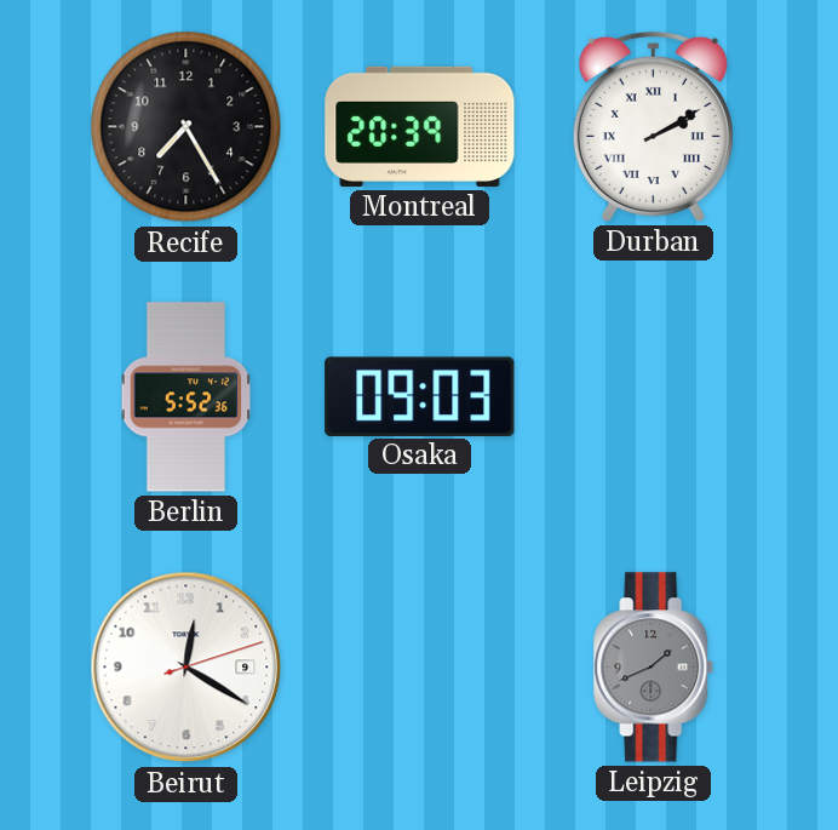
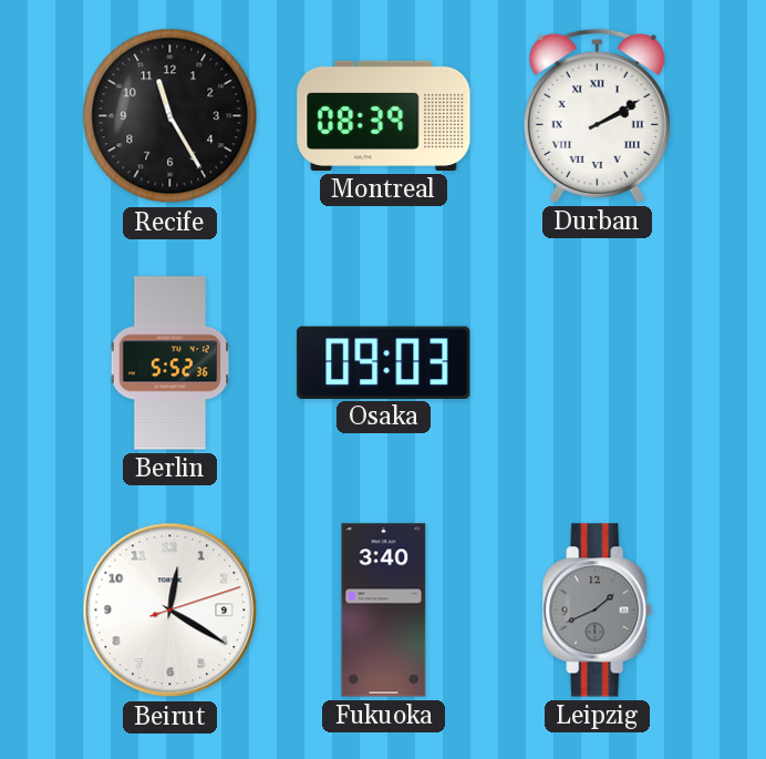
Recife: 7:25 -> 11:25 (170, 116)
Montreal: 20:39 -> 08:39 (384, 115)
Fukuoka: none -> 3:40 (384, 611)
